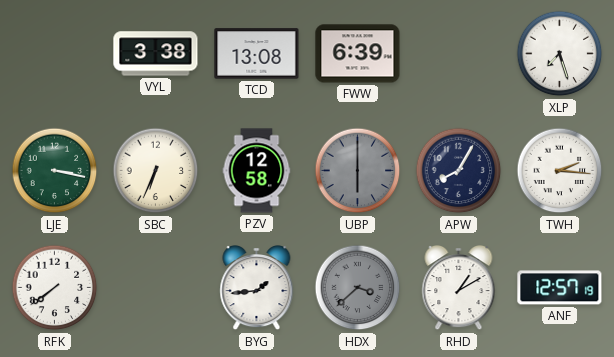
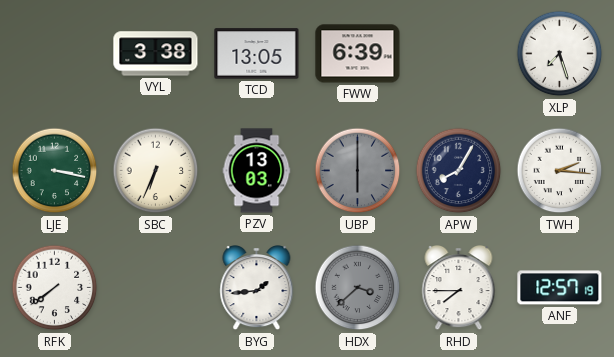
TCD: 13:08 -> 13:05 (257, 54)
PZV: 12:58 -> 13:03 (257, 171)
RHD: 1:10 -> 7:45 (459, 289)
